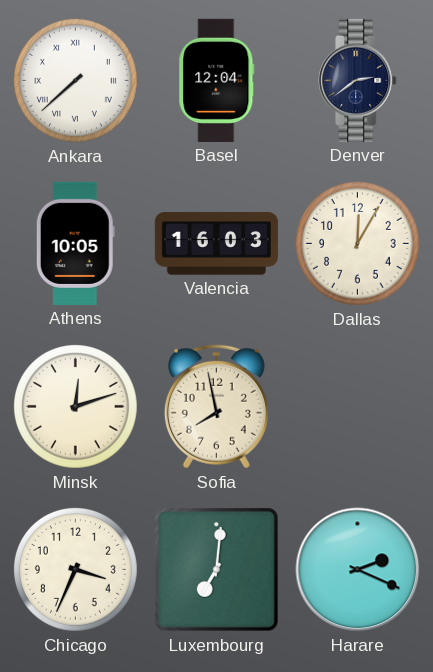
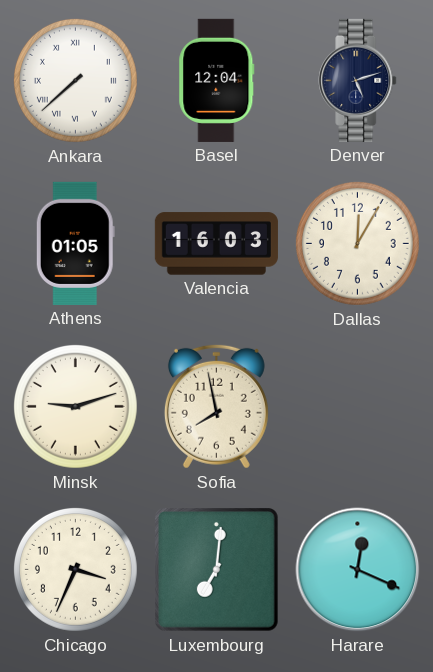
Denver: 2:39 -> 5:12 (358, 80)
Athens: 10:05 -> 01:05 (75, 243)
Minsk: 12:12 -> 9:12 (75, 406)
Harare: 2:19 -> 12:19 (358, 570)
